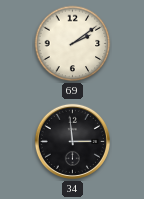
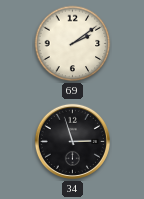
34: 2:59 -> 2:57 (72, 141)
